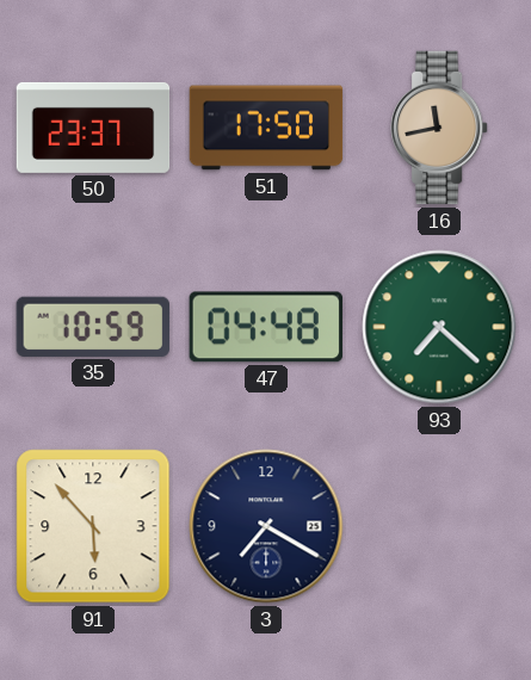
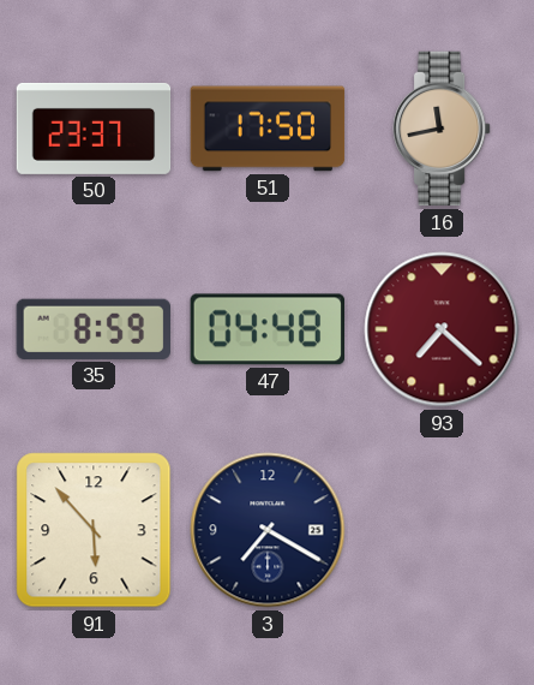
35: 10:59 -> 8:59 (92, 329)
93 dial: green -> burgundy (442, 329)
